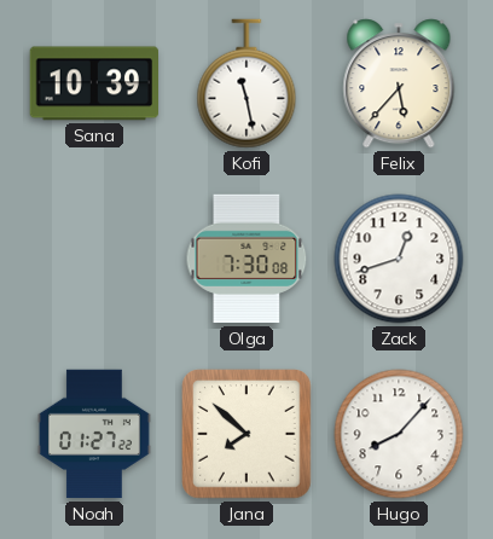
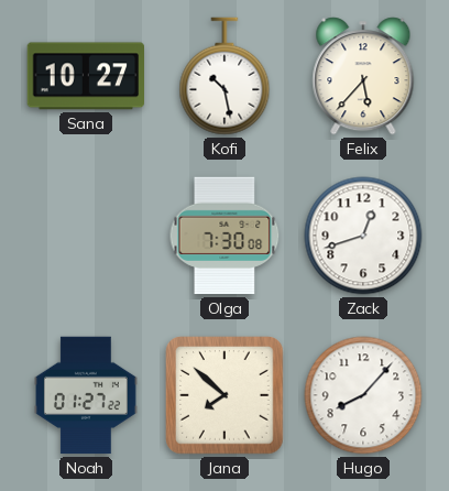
Sana: 10:39 -> 10:27 (85, 76)
Kofi: 11:28 -> 10:28 (225, 76)
